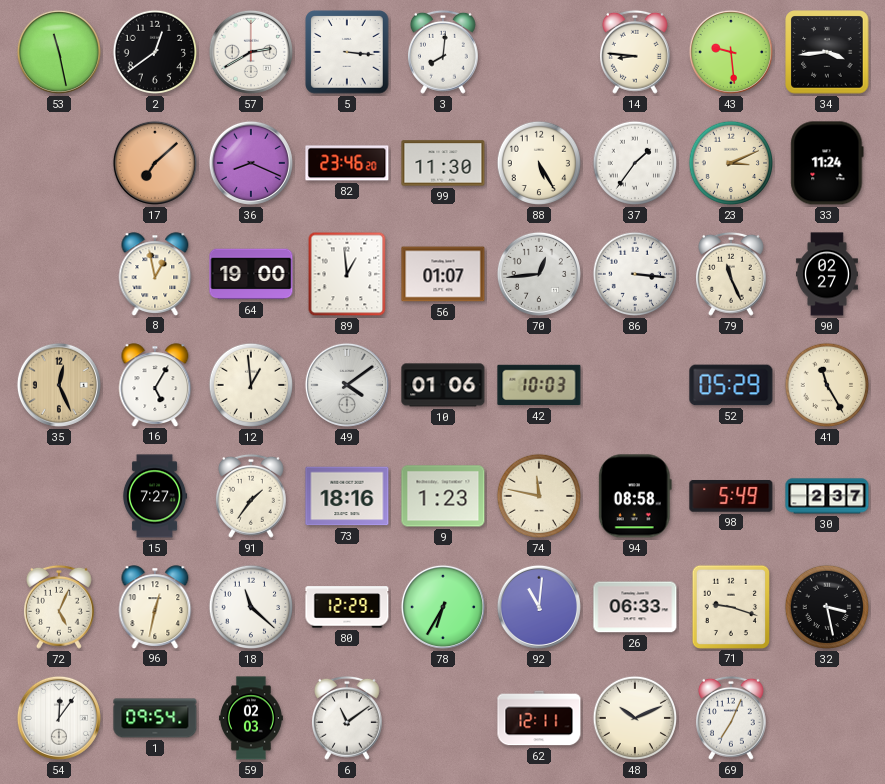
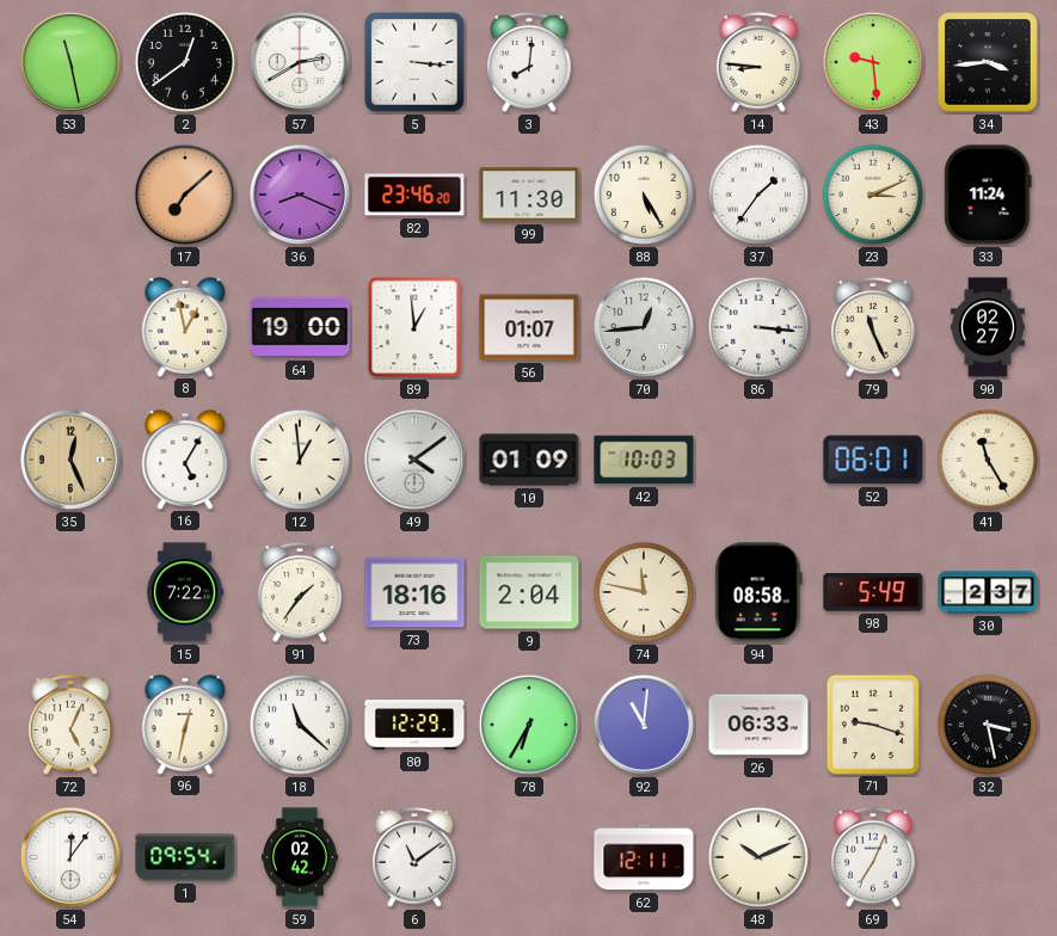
10: 01:06 -> 01:09 (529, 460)
52: 05:29 -> 06:01 (873, 460)
15: 7:27 -> 7:22 (185, 592)
9: 1:23 -> 2:04 (529, 592)
59: 02:03 -> 02:42 (300, 857)
